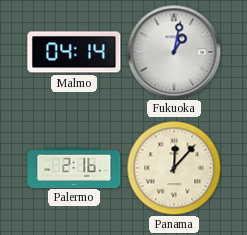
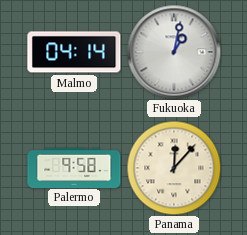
Palermo: 2:16 -> 9:58 (74, 167)
